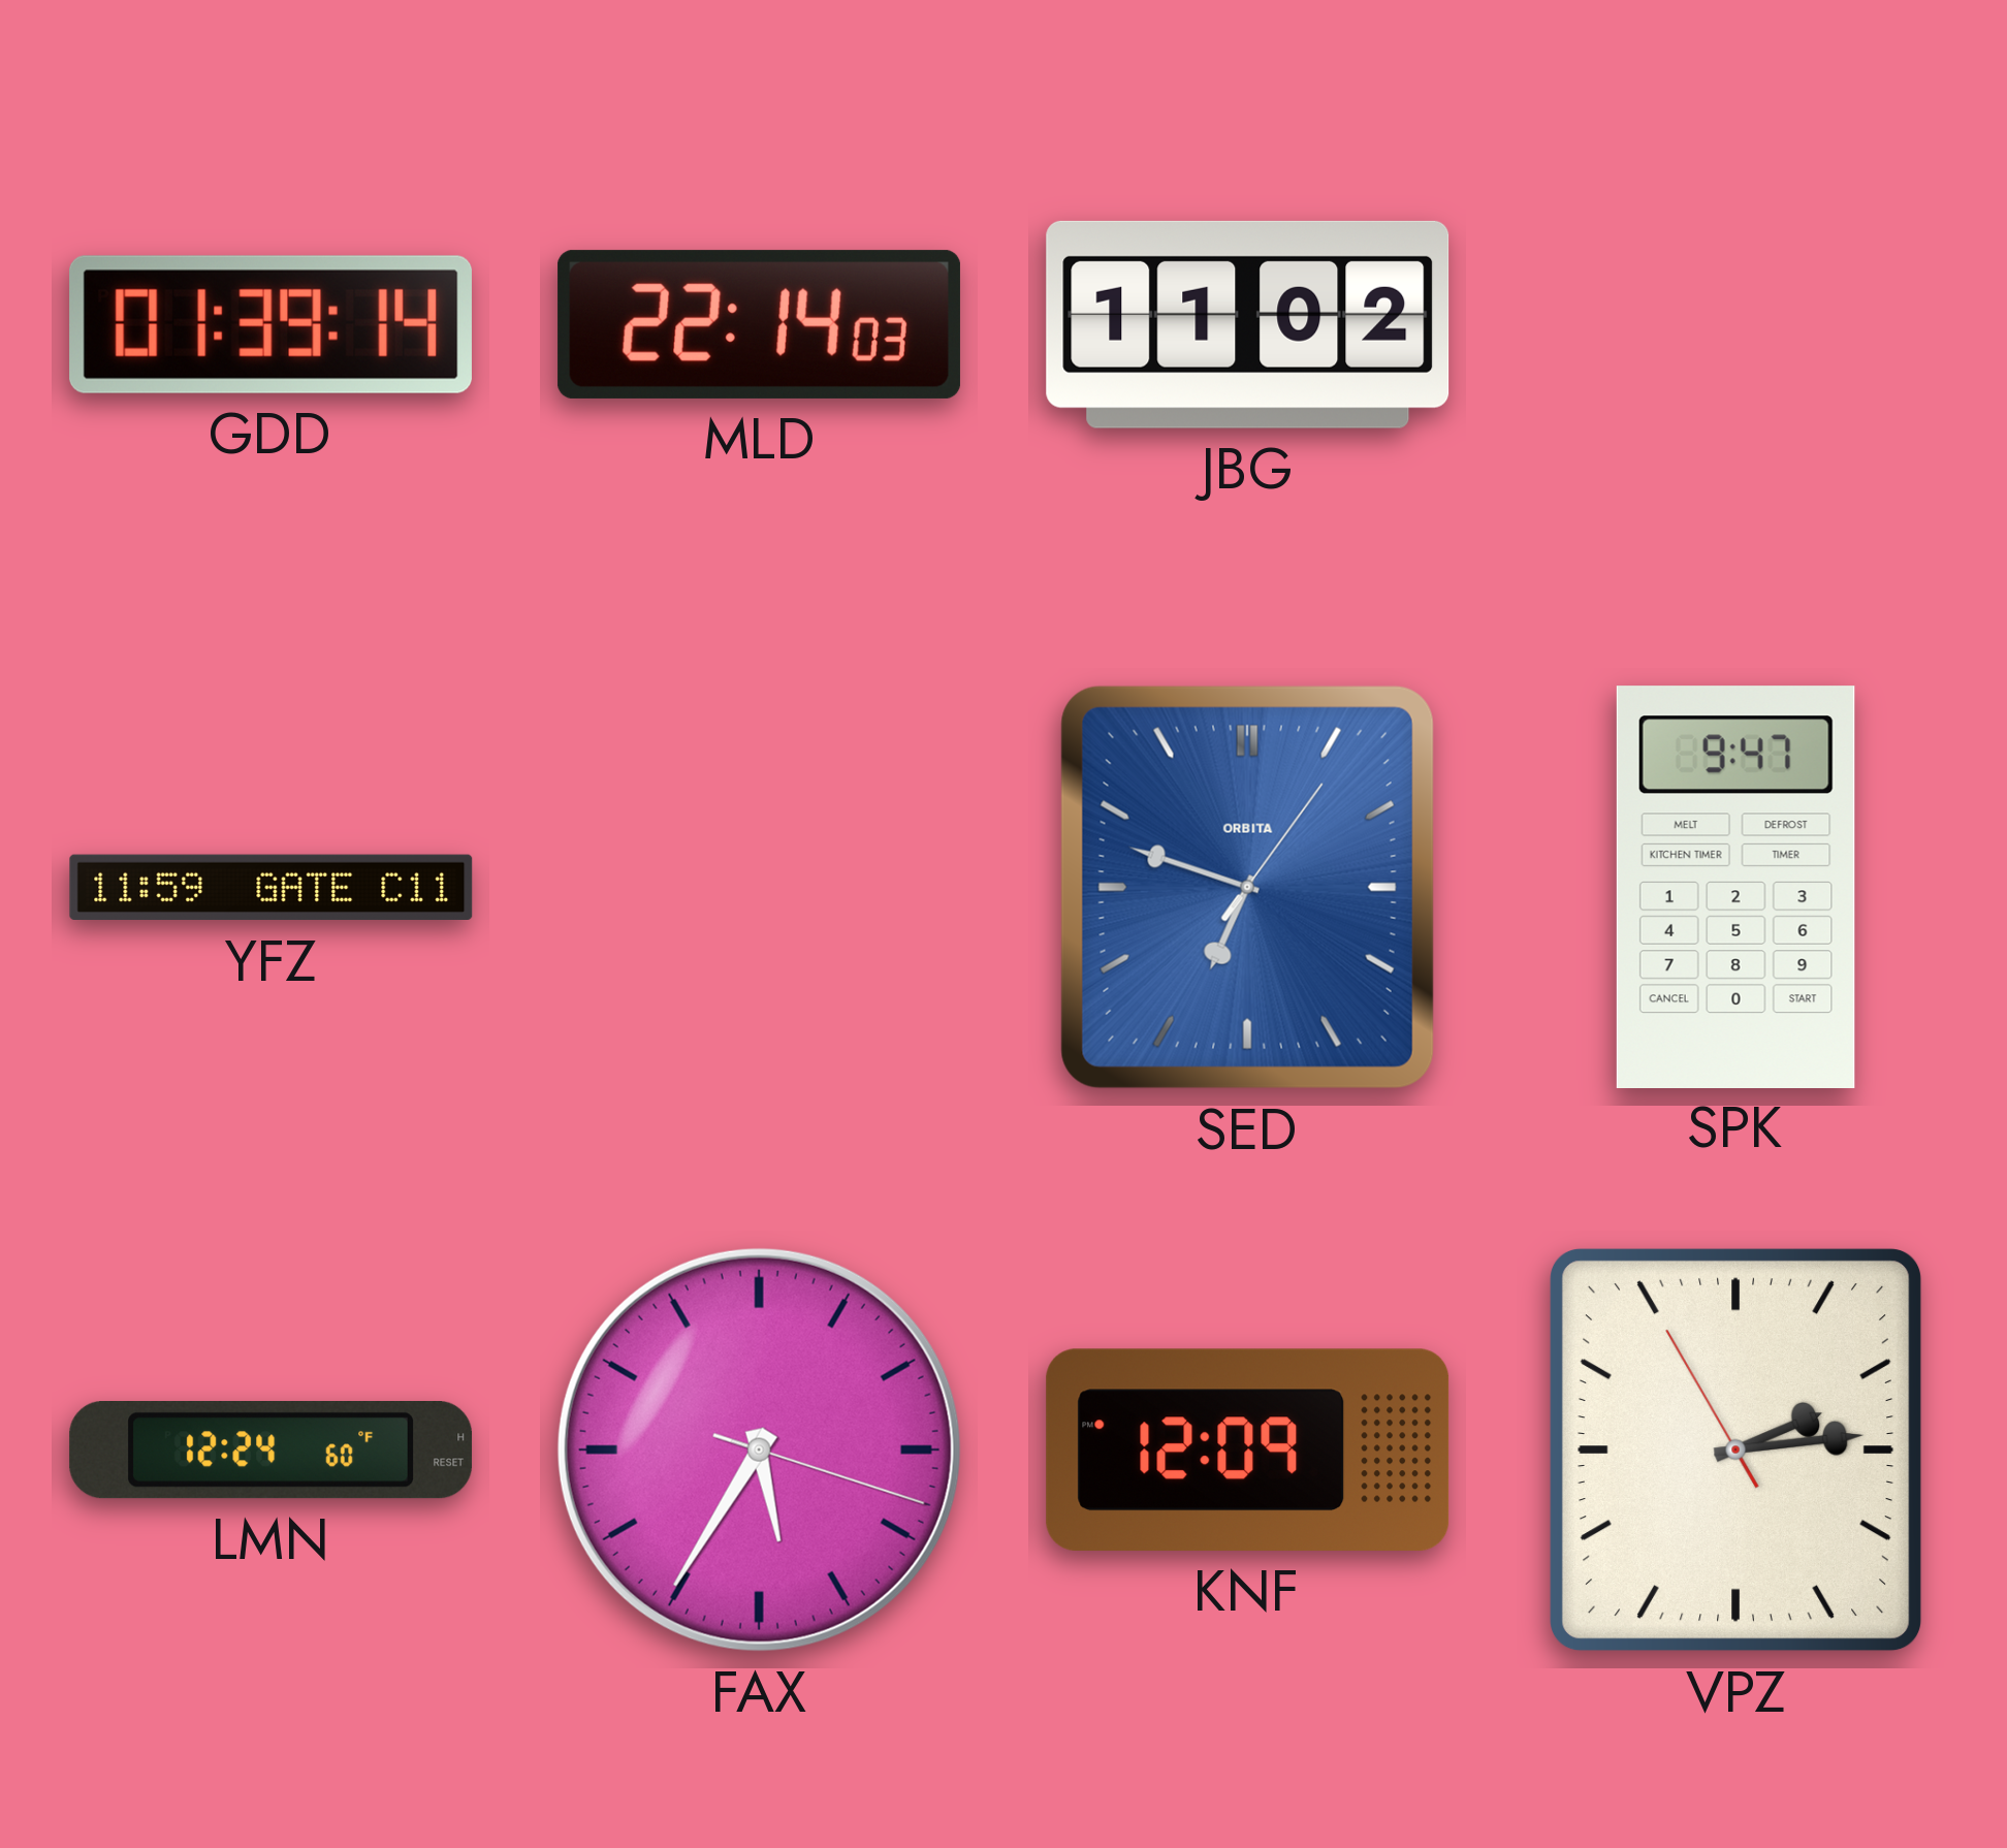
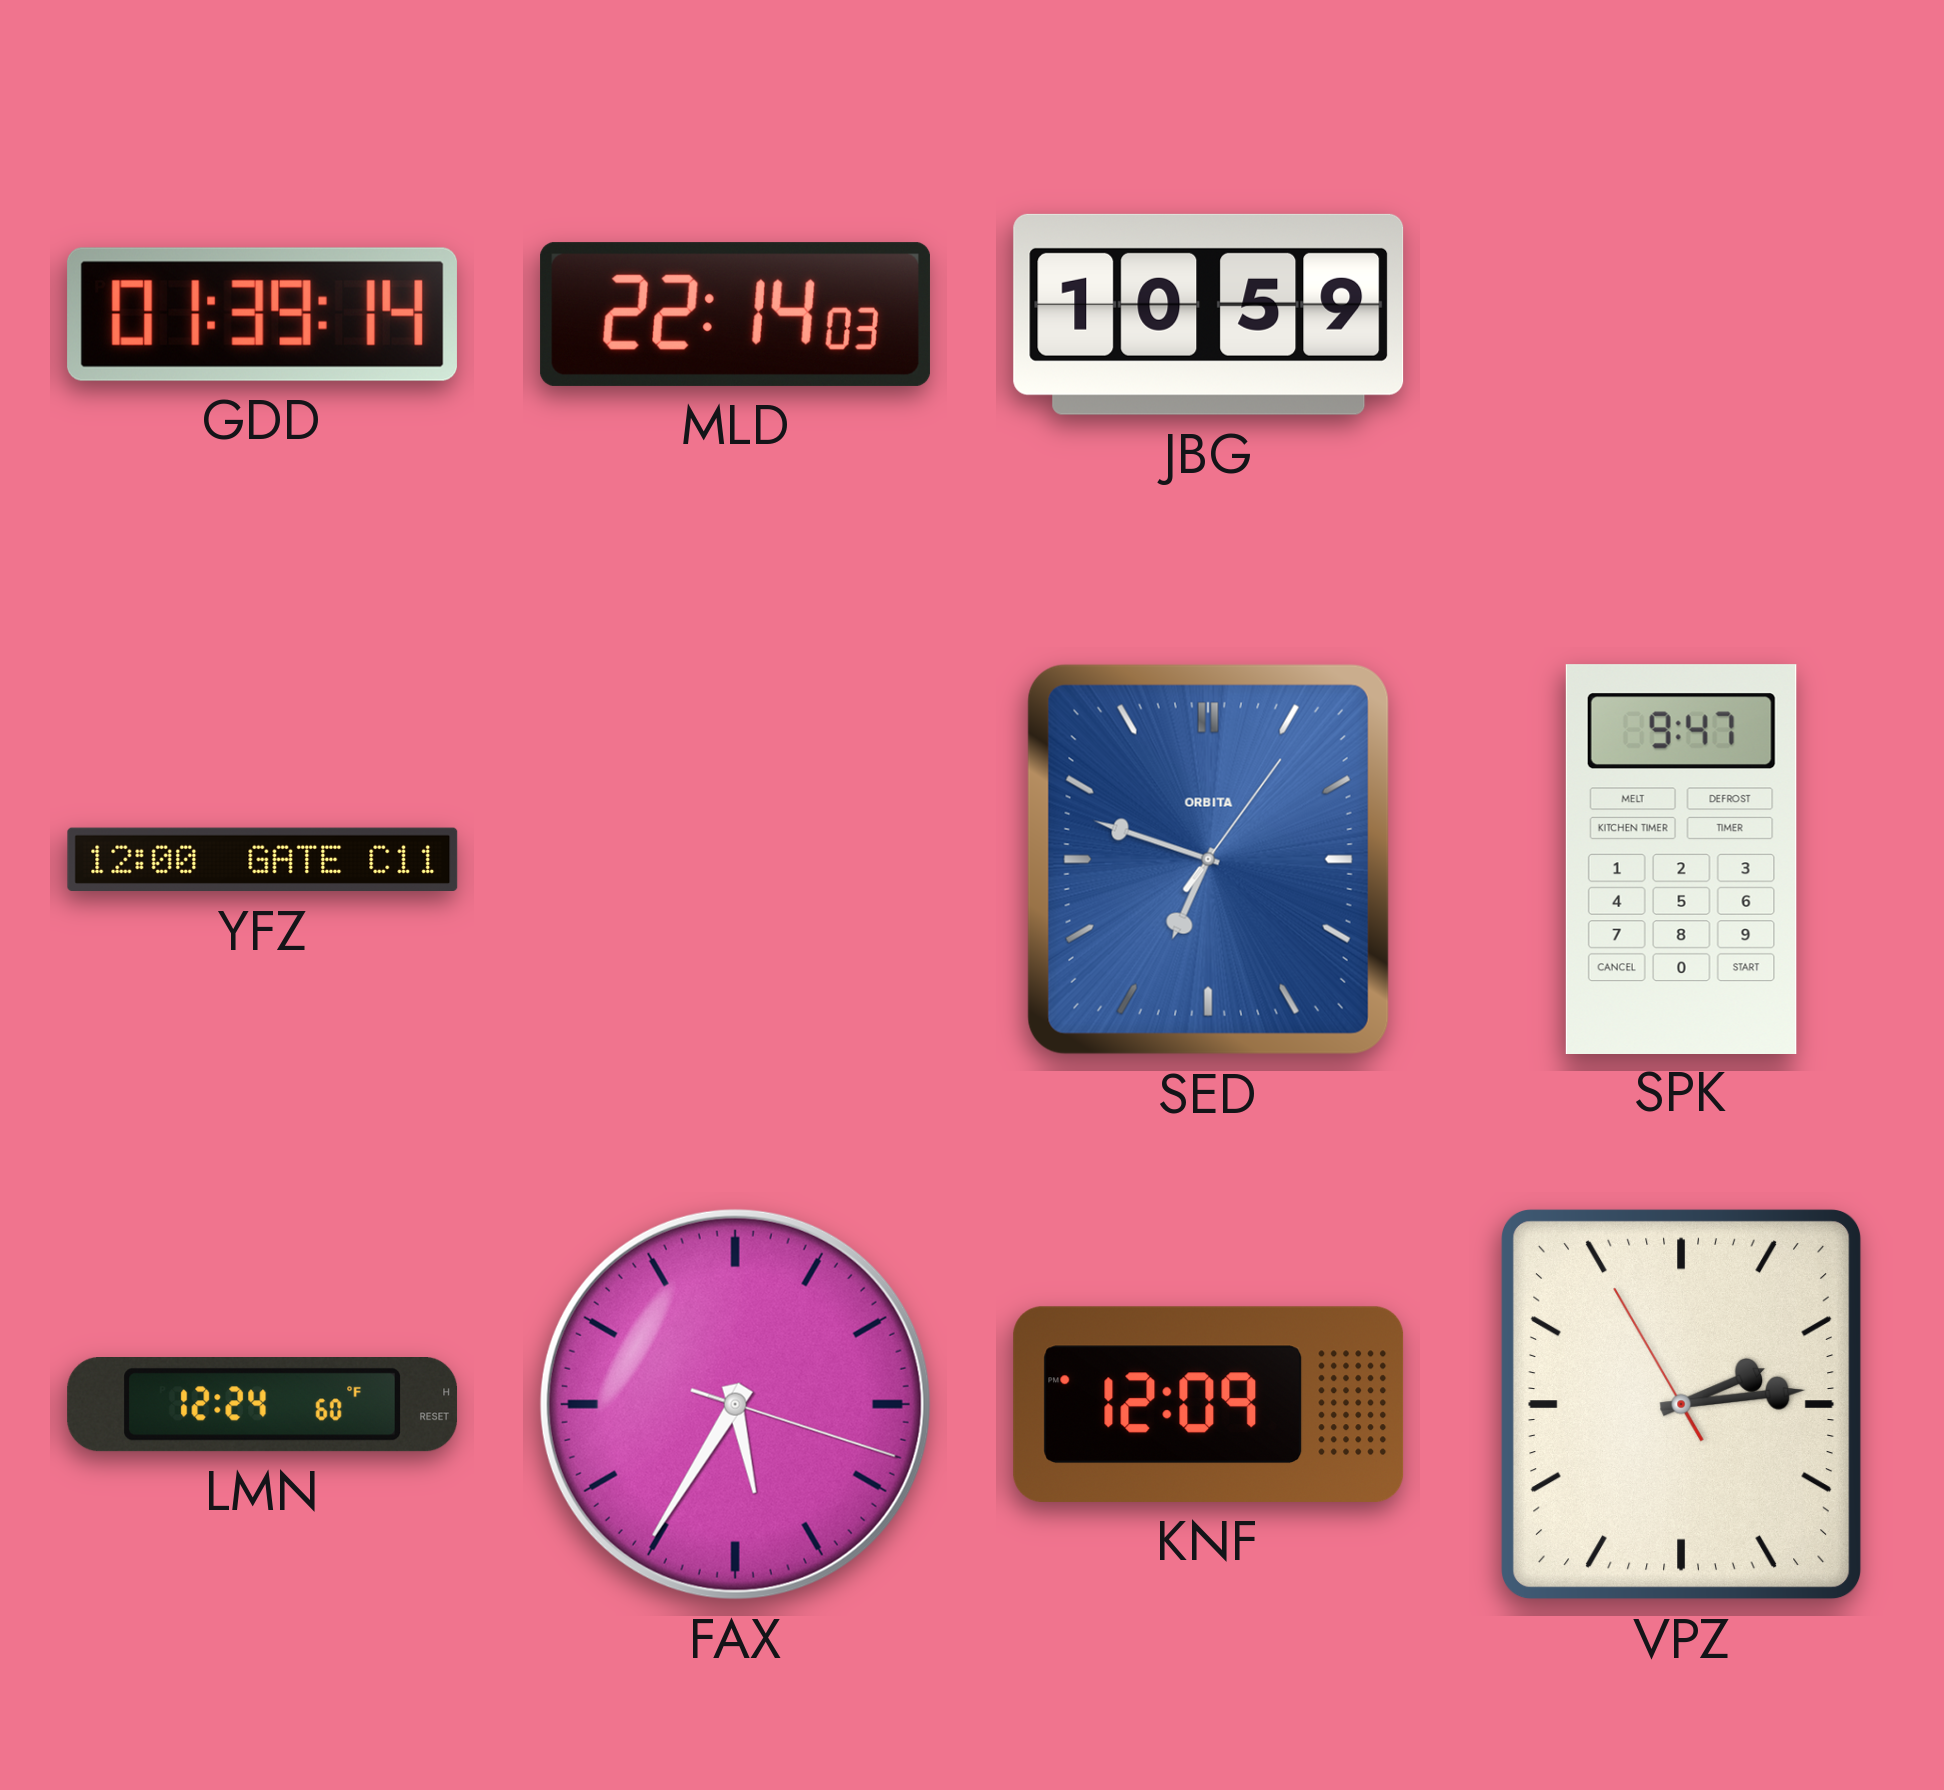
JBG: 11:02 -> 10:59 (1209, 314)
YFZ: 11:59 -> 12:00 (263, 860)
